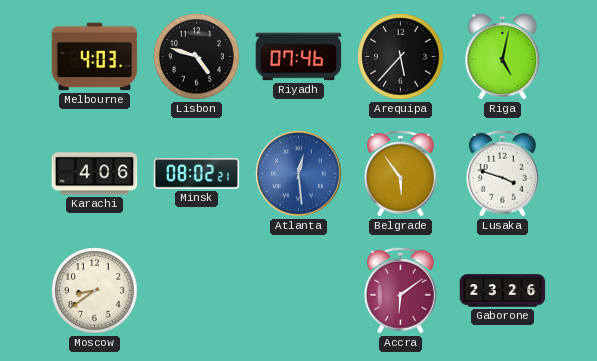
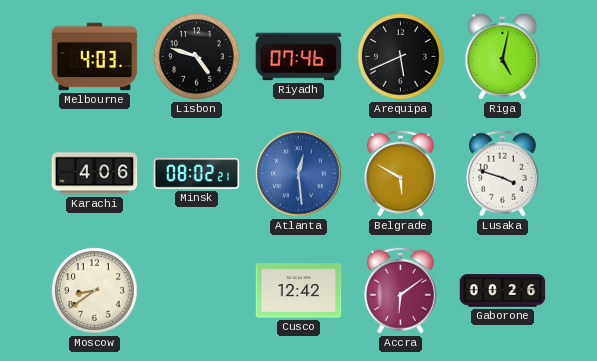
Arequipa: 5:37 -> 5:41 (401, 57)
Belgrade: 5:54 -> 5:50 (400, 173)
Cusco: none -> 12:42 (299, 291)
Gaborone: 23:26 -> 00:26 (503, 291)
